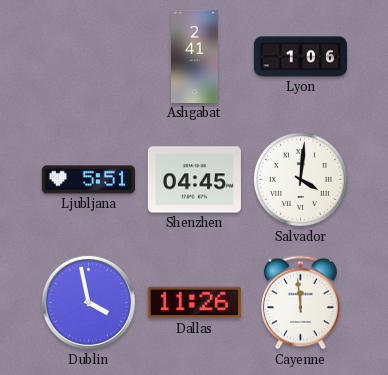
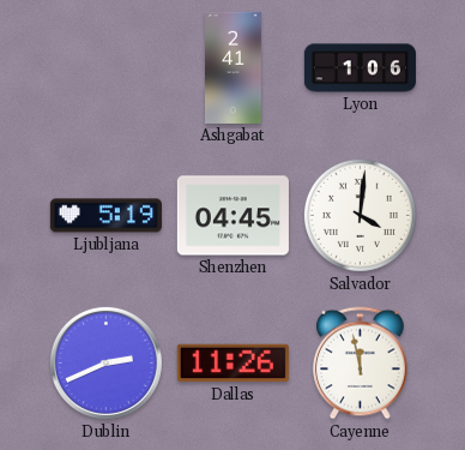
Ljubljana: 5:51 -> 5:19 (105, 216)
Dublin: 3:58 -> 2:41 (105, 362)
Cayenne: 11:59 -> 11:58 (361, 364)
